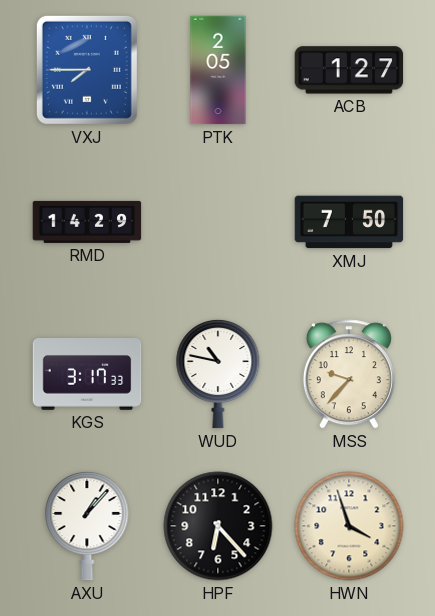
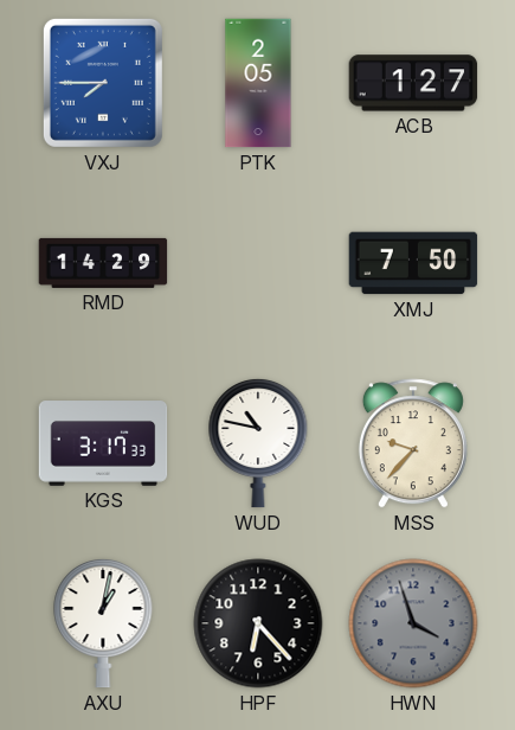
AXU: 1:07 -> 1:02 (103, 623)
HWN dial: cream -> grey (413, 623)
